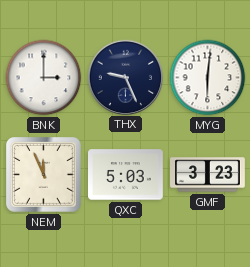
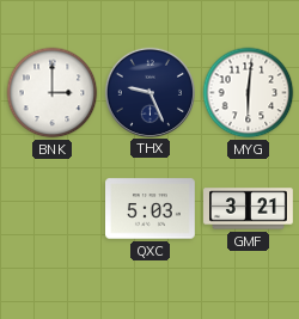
NEM: 11:56 -> none (44, 175)
GMF: 3:23 -> 3:21 (249, 209)
